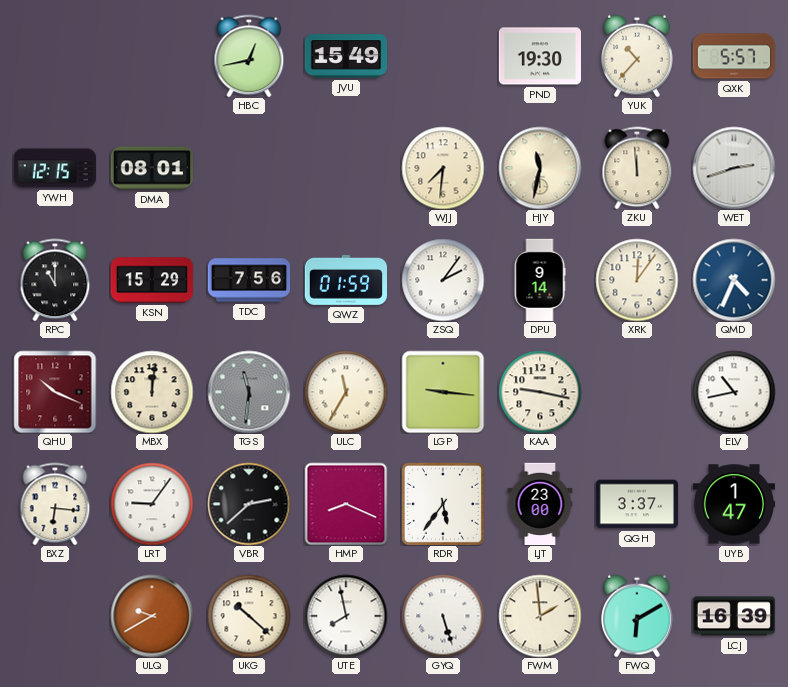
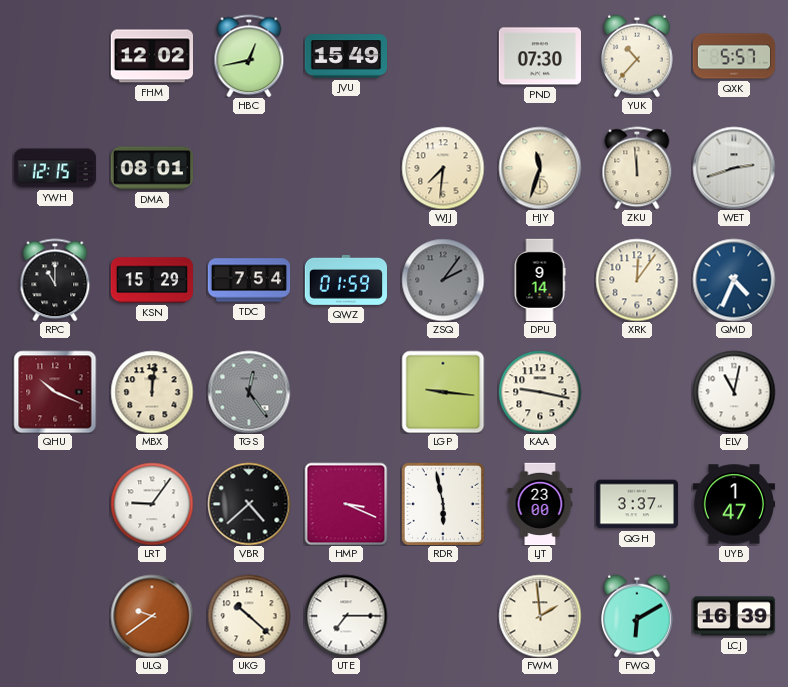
FHM: none -> 12:02 (151, 56)
PND: 19:30 -> 07:30 (539, 56)
HJY: 11:32 -> 11:33 (540, 168)
TDC: 7:56 -> 7:54 (249, 280)
ZSQ dial: white -> grey (443, 280)
TGS: 11:31 -> 12:24 (249, 392)
ULC: 11:35 -> none (346, 392)
ELV: 10:43 -> 11:02 (734, 392)
BXZ: 6:16 -> none (55, 504)
VBR: 2:38 -> 4:38 (249, 504)
HMP: 8:19 -> 3:19 (346, 504)
RDR: 5:36 -> 5:58 (443, 504)
ULQ: 9:40 -> 9:39 (152, 616)
UTE: 7:58 -> 7:15 (346, 616)
GYQ: 5:27 -> none (443, 616)
